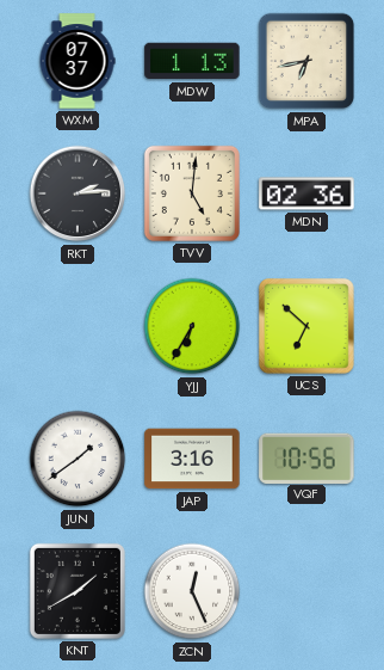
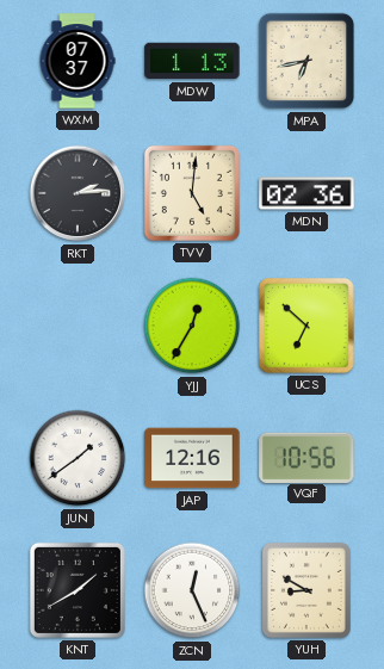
YJJ: 6:35 -> 12:35 (192, 326)
JAP: 3:16 -> 12:16 (192, 458)
YUH: none -> 8:50 (306, 590)
